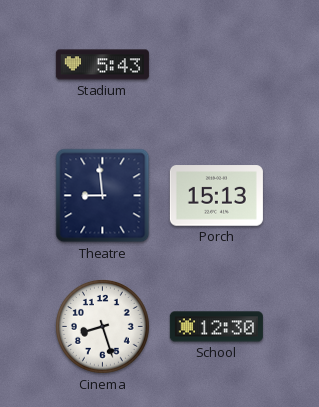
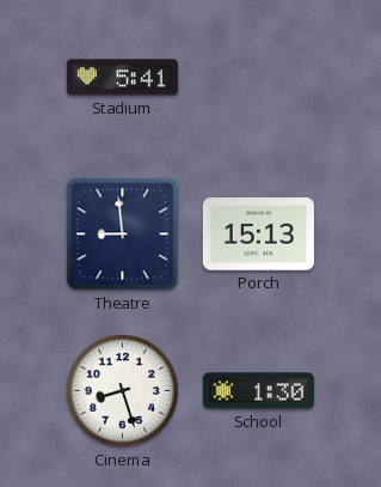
Stadium: 5:43 -> 5:41 (122, 78)
School: 12:30 -> 1:30 (258, 391)
